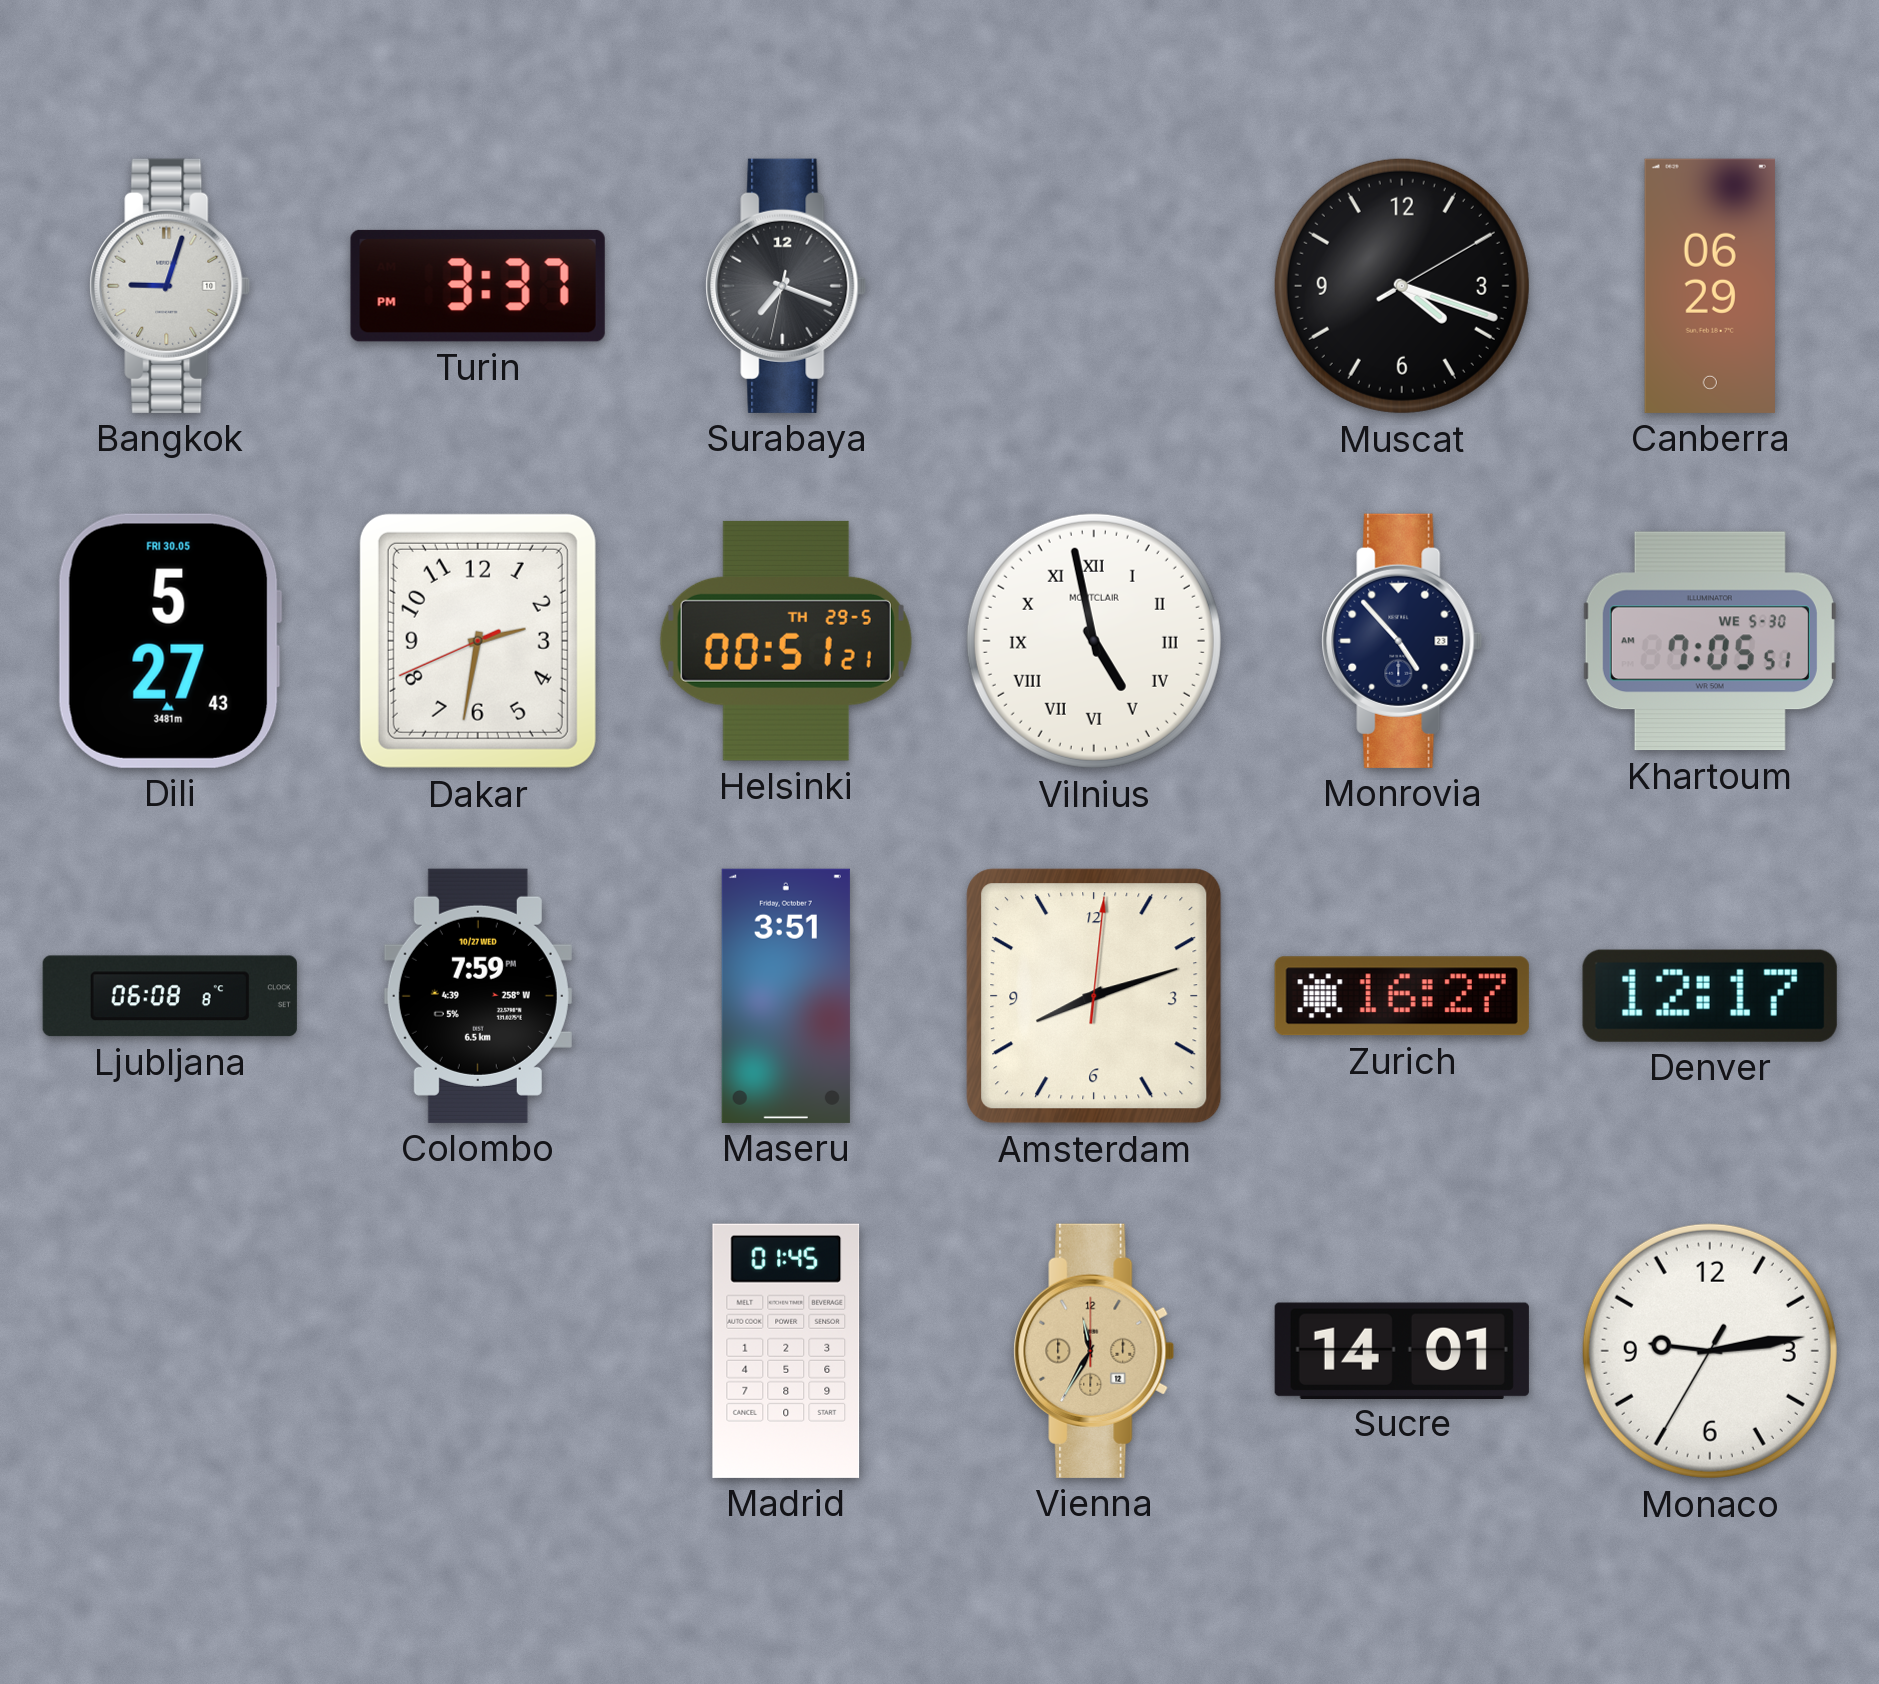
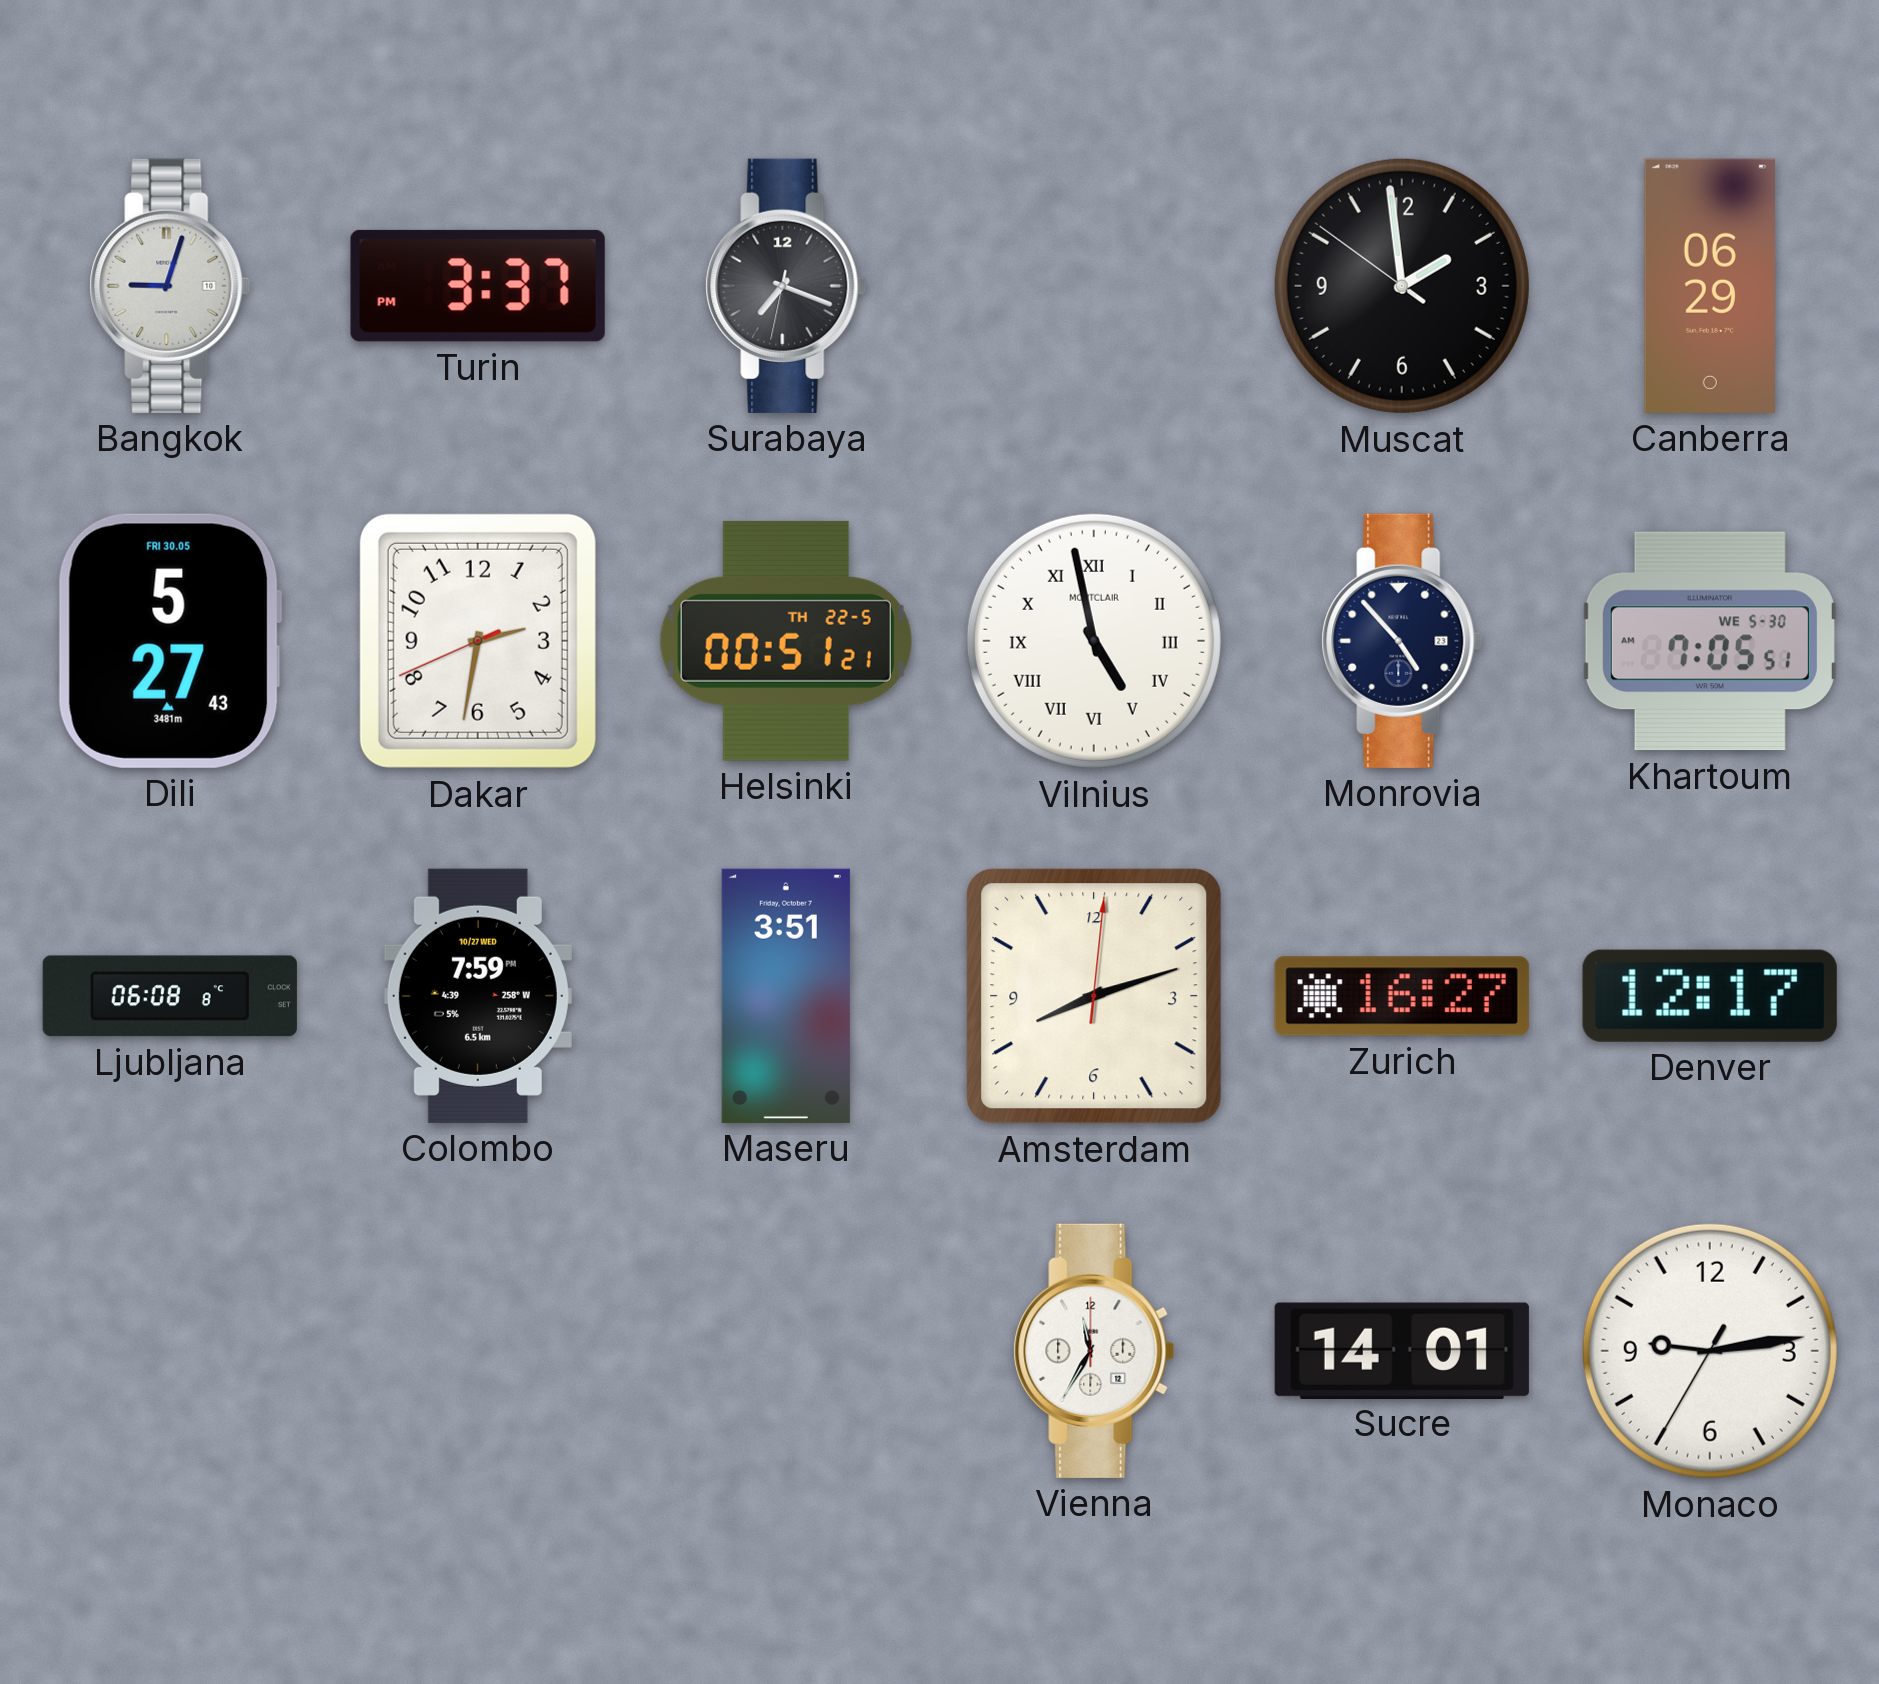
Muscat: 4:18 -> 1:58 (1402, 286)
Helsinki date: TH 29-5 -> TH 22-5 (786, 641)
Madrid: 01:45 -> none (786, 1351)
Vienna dial: champagne -> white (1094, 1351)
